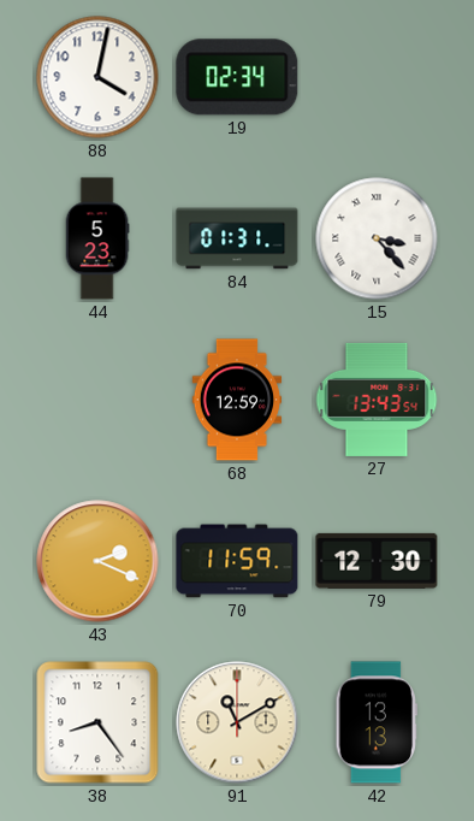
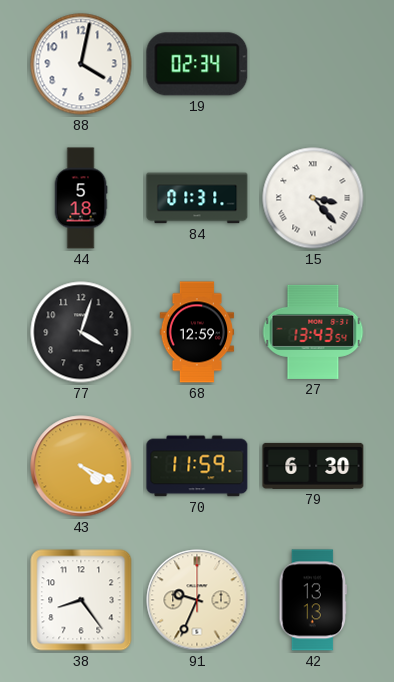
44: 5:23 -> 5:18 (81, 198)
77: none -> 4:03 (81, 332)
43: 2:19 -> 4:19 (81, 466)
79: 12:30 -> 6:30 (313, 466)
91: 11:10 -> 9:34 (197, 600)
